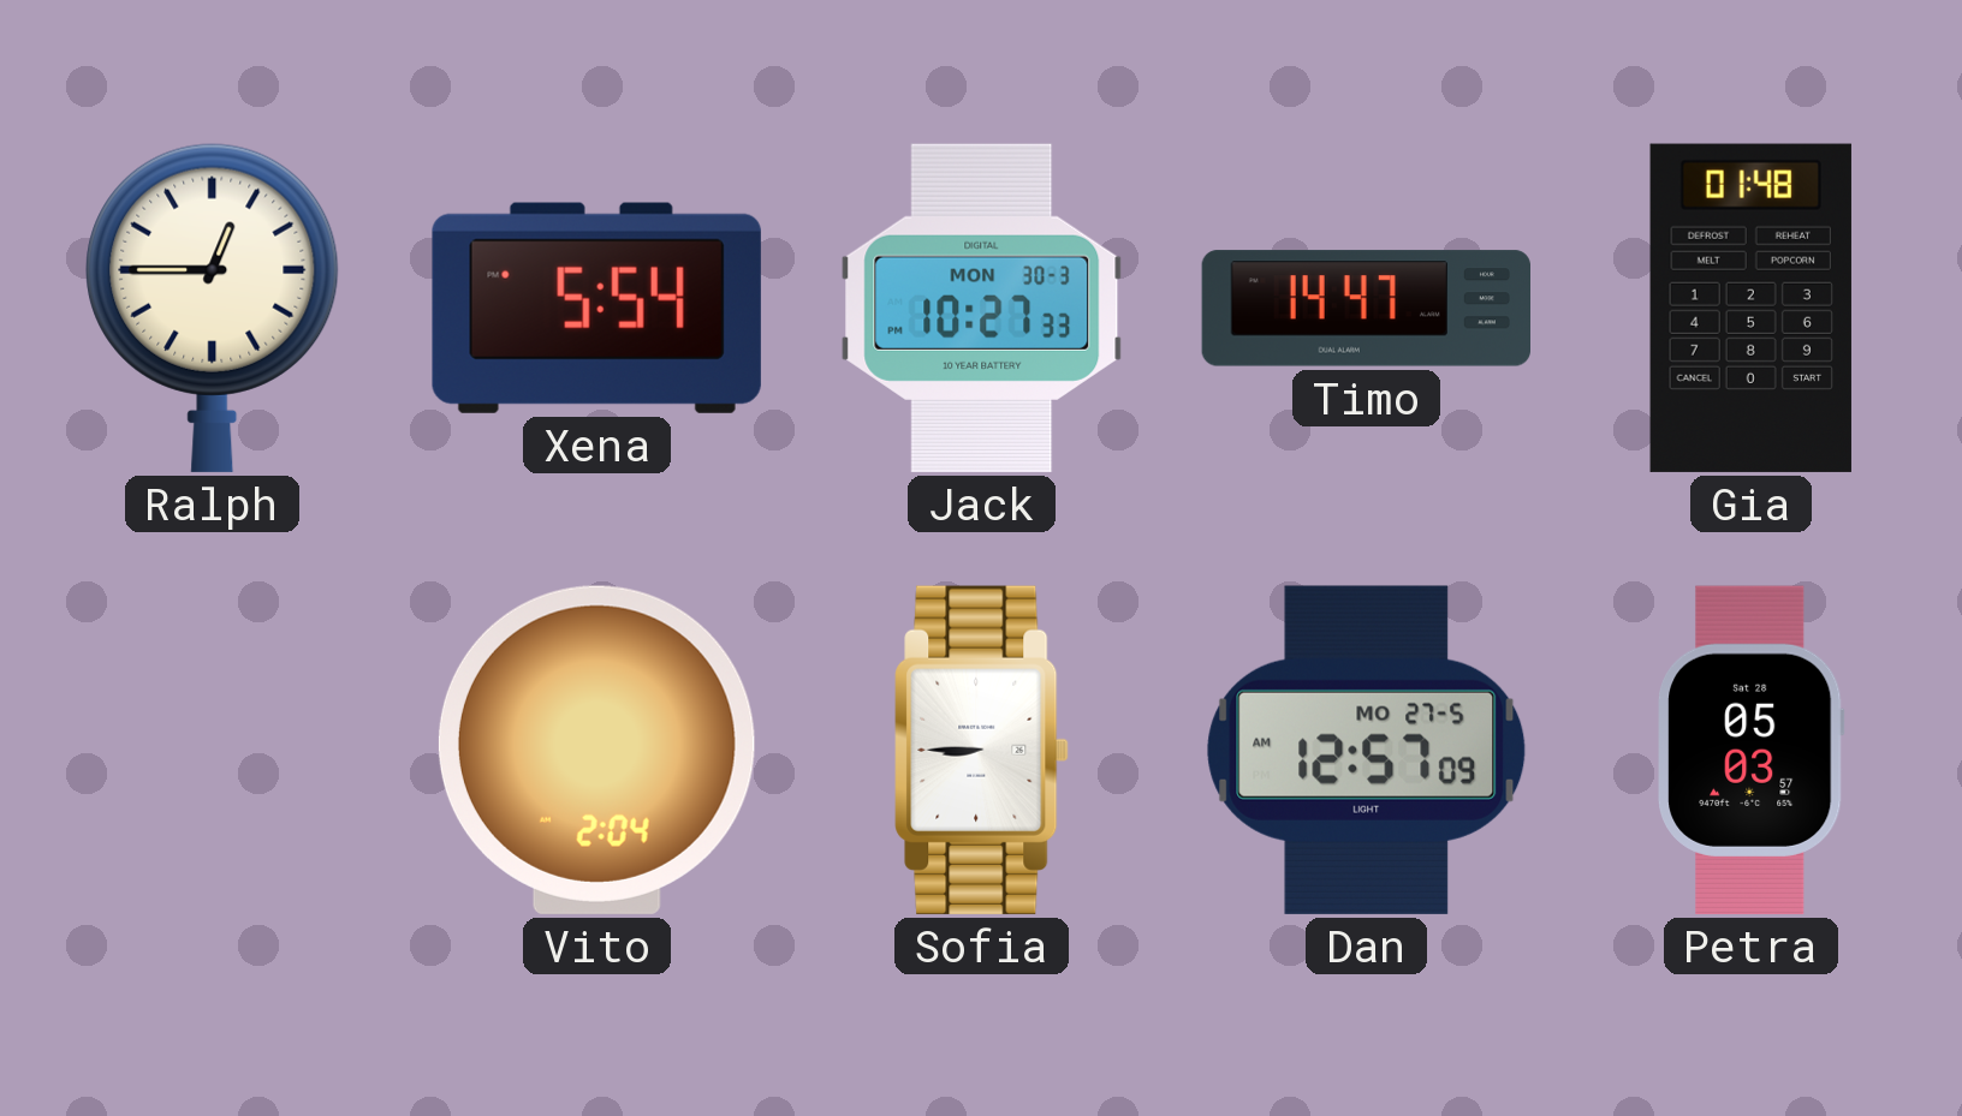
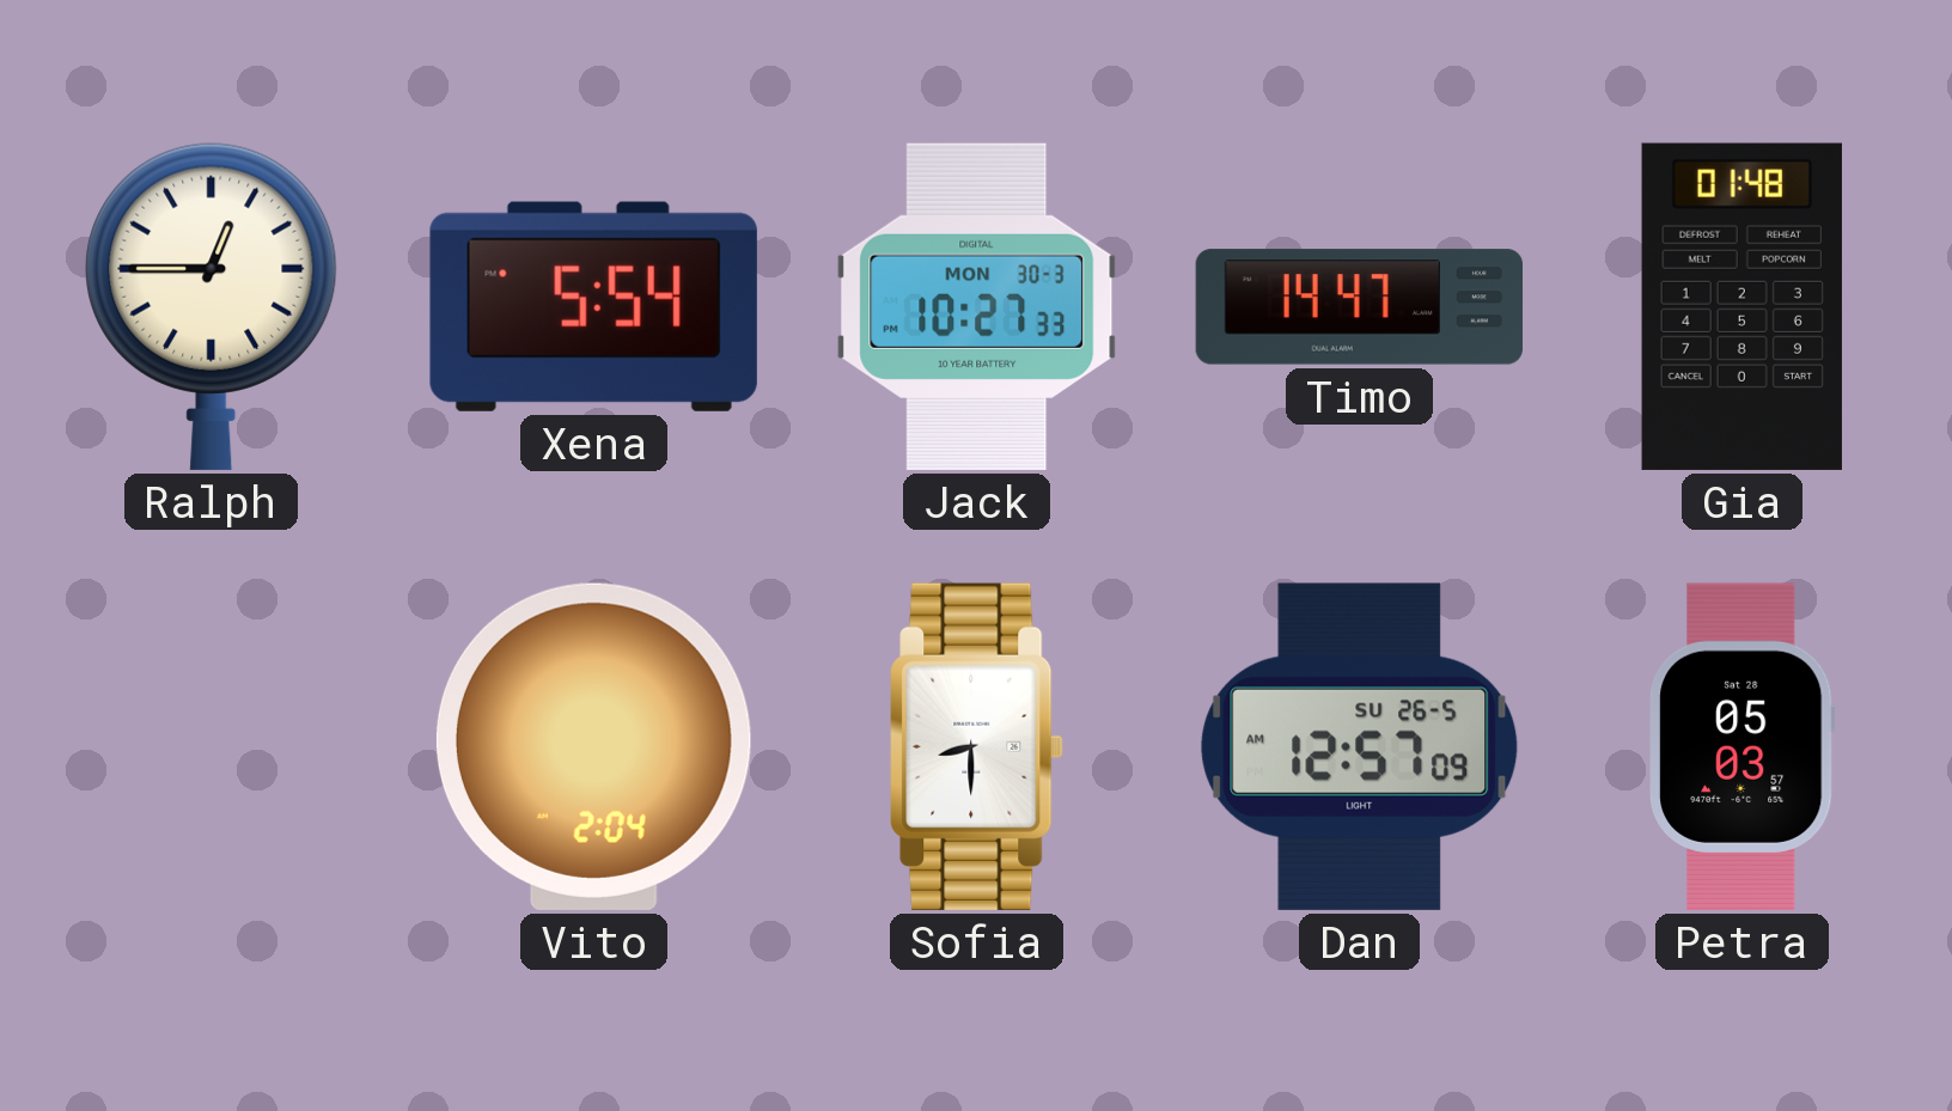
Sofia: 8:45 -> 8:30 (977, 746)
Dan date: MO 27-5 -> SU 26-5 (1360, 746)
